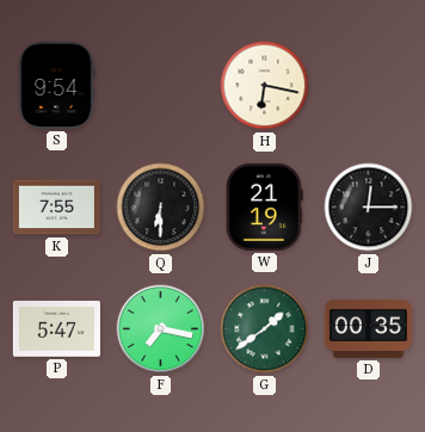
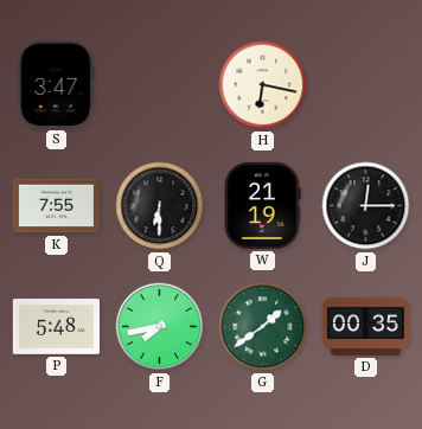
S: 9:54 -> 3:47 (56, 84)
P: 5:47 -> 5:48 (56, 327)
F: 7:17 -> 7:43 (160, 327)
